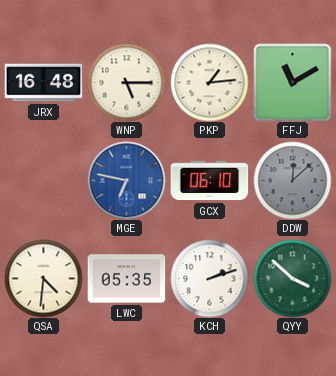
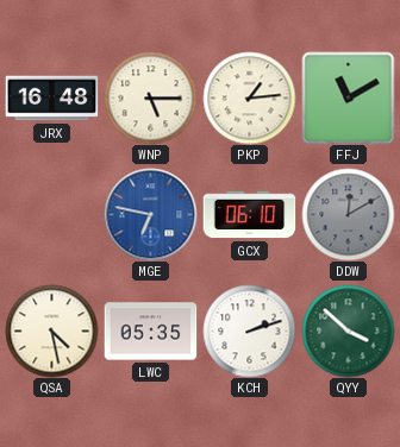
DDW: 12:08 -> 12:10 (348, 214)
QSA: 4:31 -> 4:28 (51, 330)
